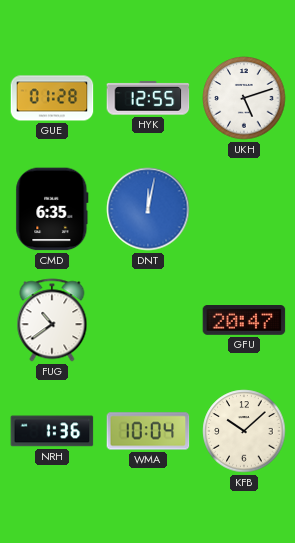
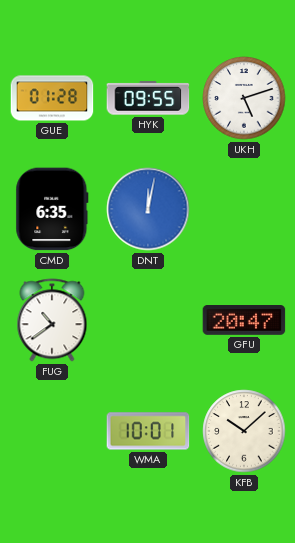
HYK: 12:55 -> 09:55 (148, 98)
NRH: 1:36 -> none (52, 431)
WMA: 10:04 -> 10:01 (148, 431)
